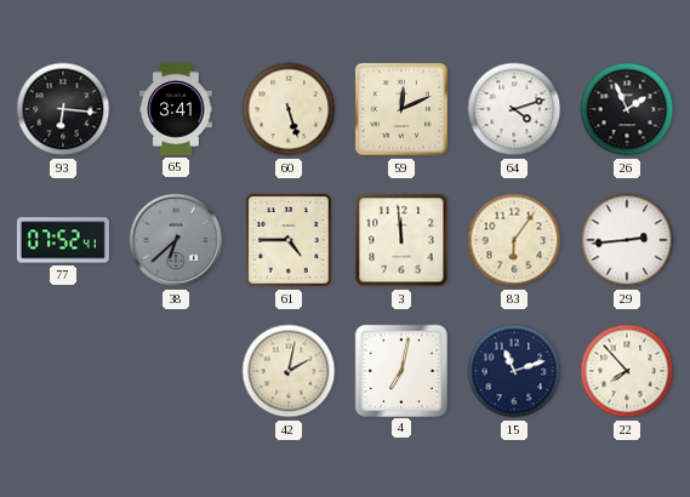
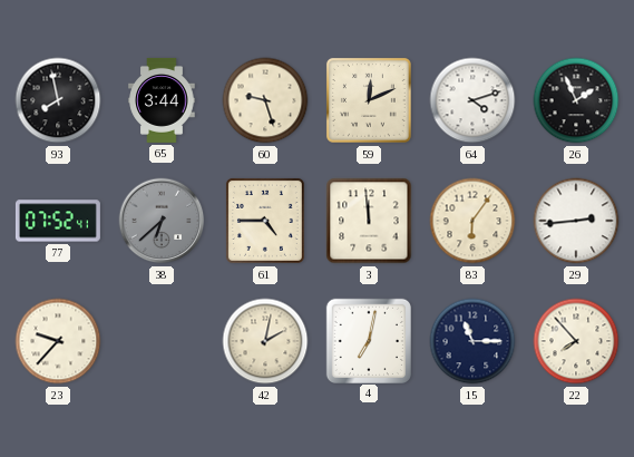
93: 6:16 -> 7:58 (58, 100)
65: 3:41 -> 3:44 (162, 100)
60: 5:27 -> 9:27 (265, 100)
23: none -> 9:37 (58, 341)
15: 11:12 -> 11:15 (472, 341)
